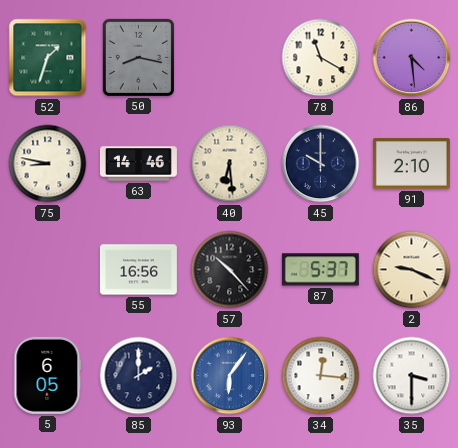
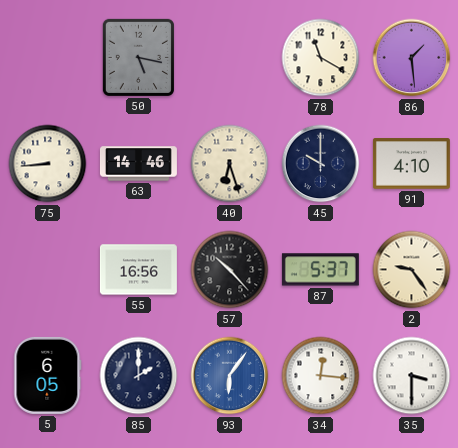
52: 1:33 -> none (48, 58)
50: 8:17 -> 5:17 (138, 57)
86: 4:29 -> 1:29 (412, 58)
75: 8:47 -> 8:44 (48, 164)
40: 6:29 -> 6:27 (230, 164)
91: 2:10 -> 4:10 (411, 164)
2: 9:19 -> 9:24 (412, 270)
